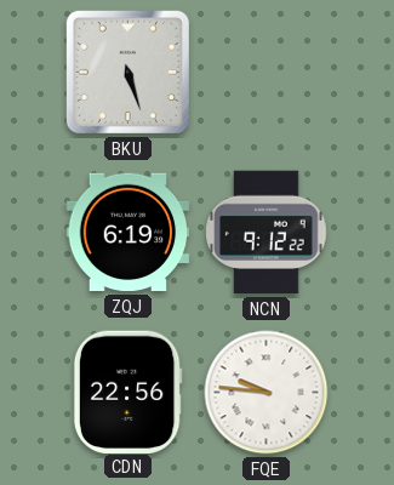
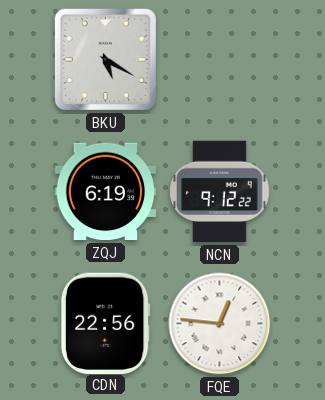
BKU: 5:27 -> 5:20 (105, 59)
FQE: 9:46 -> 12:46 (220, 324)
